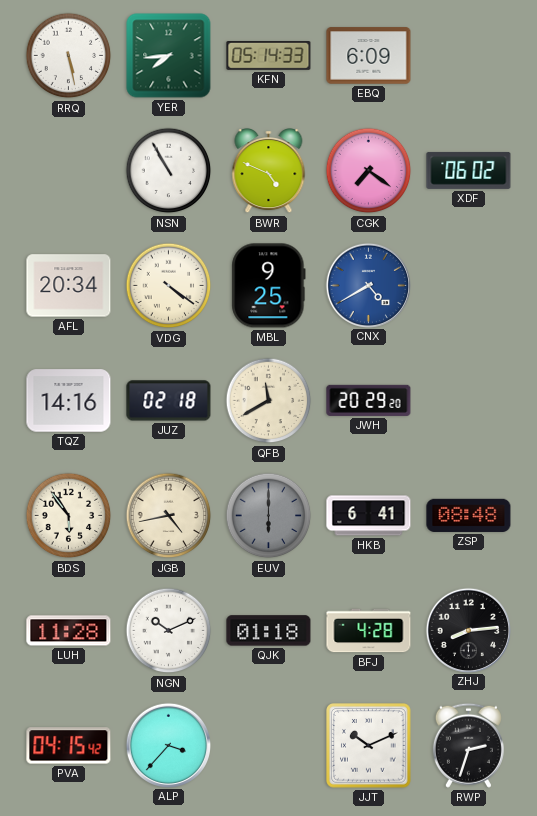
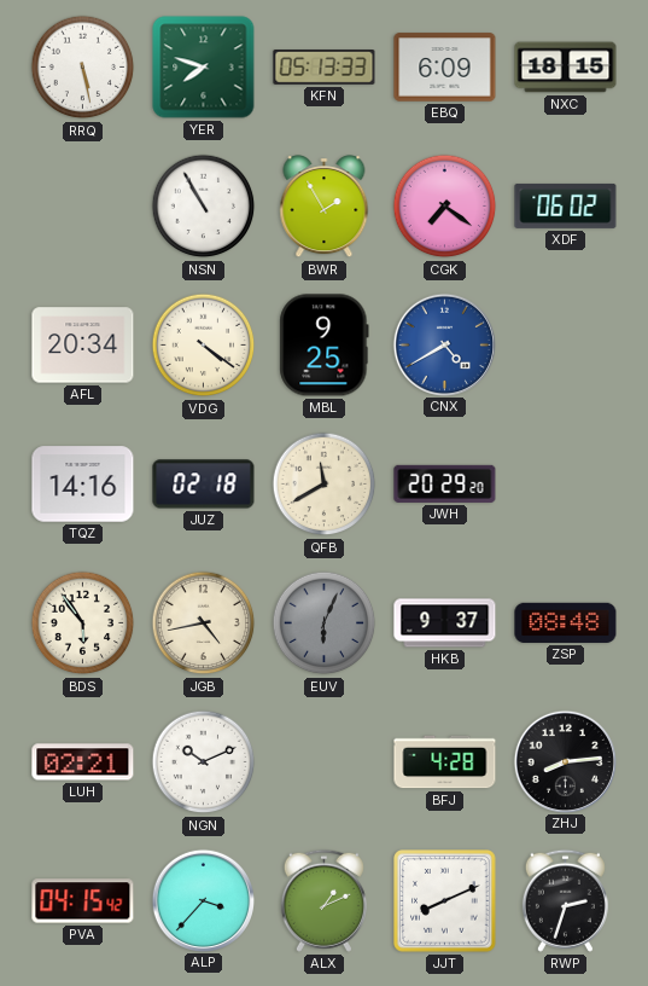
YER: 7:44 -> 7:48 (204, 68)
KFN: 05:14 -> 05:13 (325, 68)
NXC: none -> 18:15 (566, 68)
BWR: 4:49 -> 1:55 (325, 207)
EUV: 6:00 -> 6:04 (325, 623)
HKB: 6:41 -> 9:37 (445, 623)
LUH: 11:28 -> 02:21 (83, 762)
QJK: 01:18 -> none (269, 631)
ALX: none -> 1:11 (323, 900)
JJT: 10:11 -> 8:11 (445, 901)
